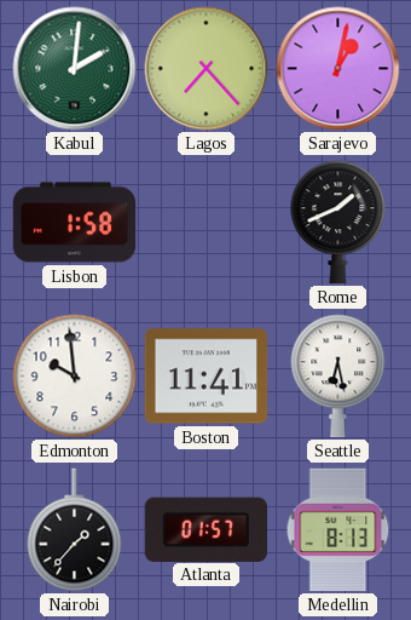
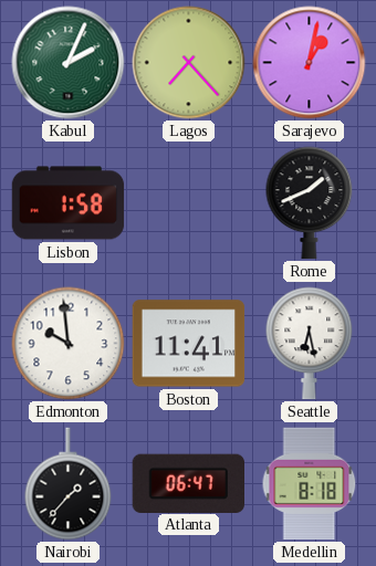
Kabul: 2:01 -> 2:04 (69, 63)
Atlanta: 01:57 -> 06:47 (188, 483)
Medellin: 8:13 -> 8:18 (310, 484)
